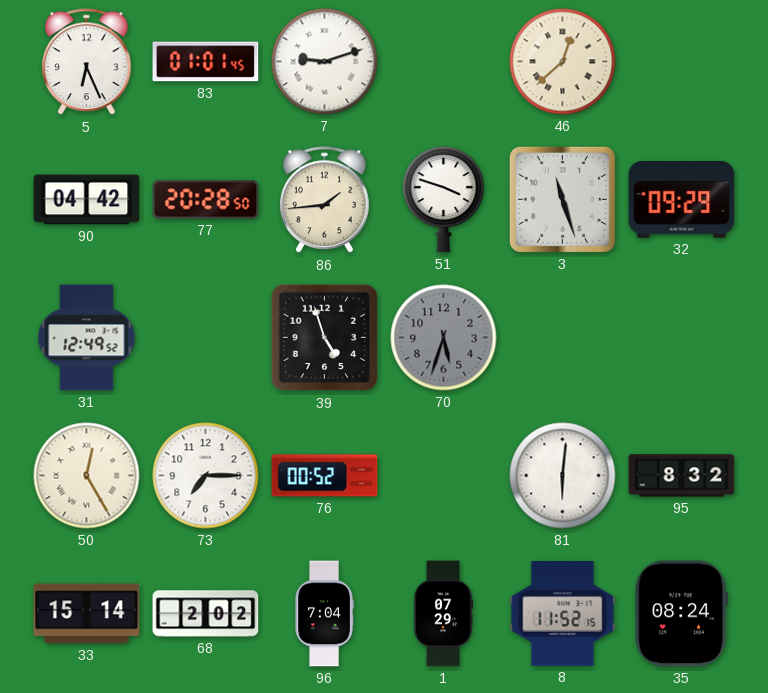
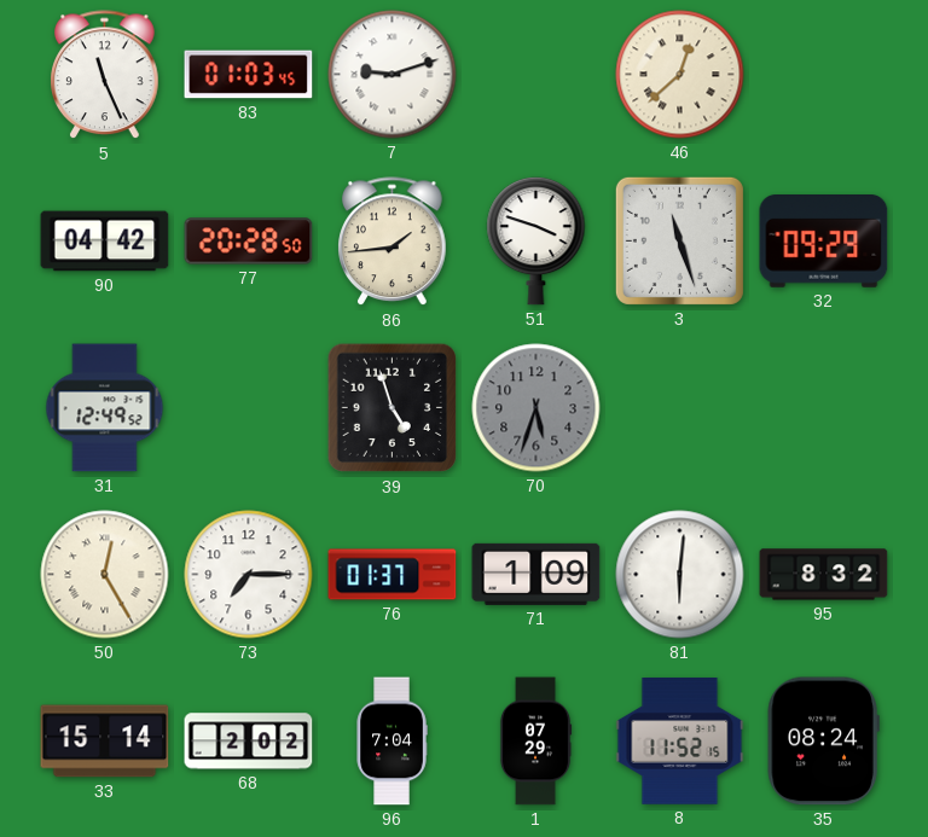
5: 6:26 -> 11:26 (105, 75)
83: 01:01 -> 01:03 (249, 75)
76: 00:52 -> 01:37 (393, 575)
71: none -> 1:09 (536, 574)
